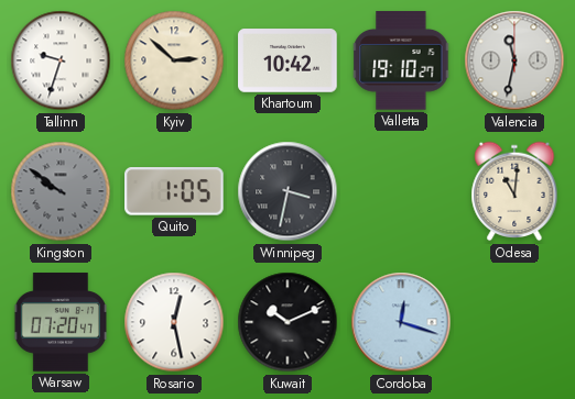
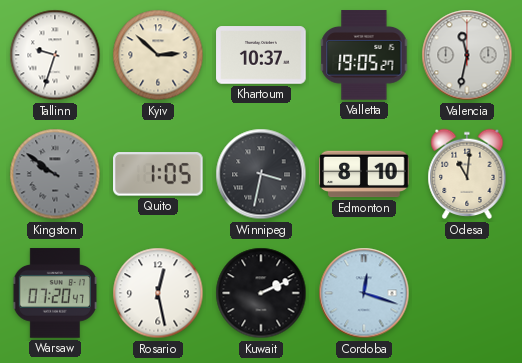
Khartoum: 10:42 -> 10:37 (261, 55)
Valletta: 19:10 -> 19:05 (364, 55)
Edmonton: none -> 8:10 (364, 174)
Kuwait: 10:11 -> 2:11 (261, 293)
